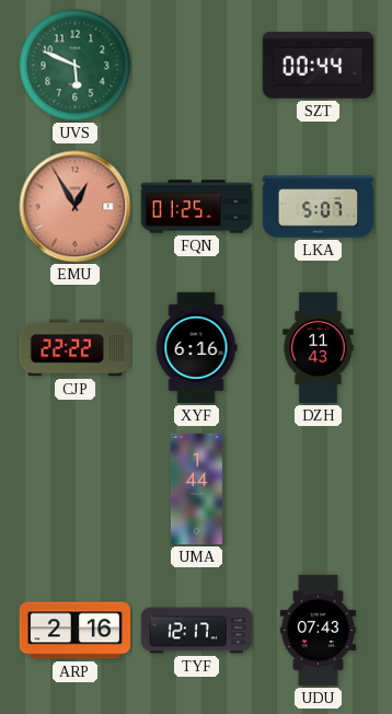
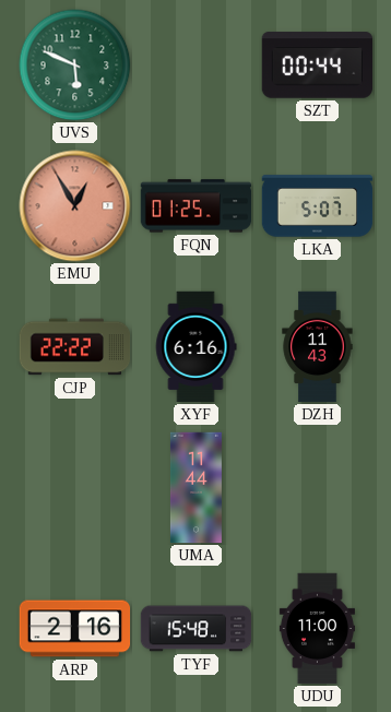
UMA: 1:44 -> 11:44 (195, 488)
TYF: 12:17 -> 15:48 (197, 629)
UDU: 07:43 -> 11:00 (317, 629)
